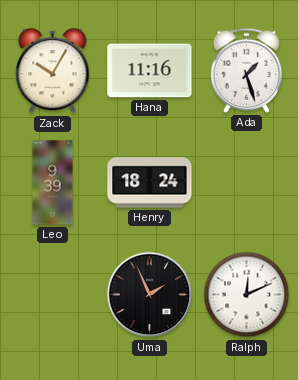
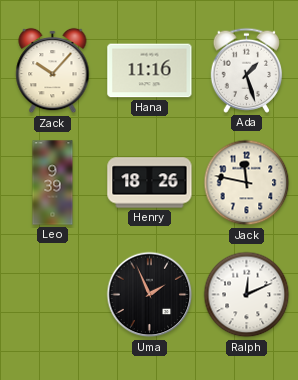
Zack: 10:05 -> 10:07 (53, 71)
Henry: 18:24 -> 18:26 (150, 183)
Jack: none -> 11:47 (247, 183)
